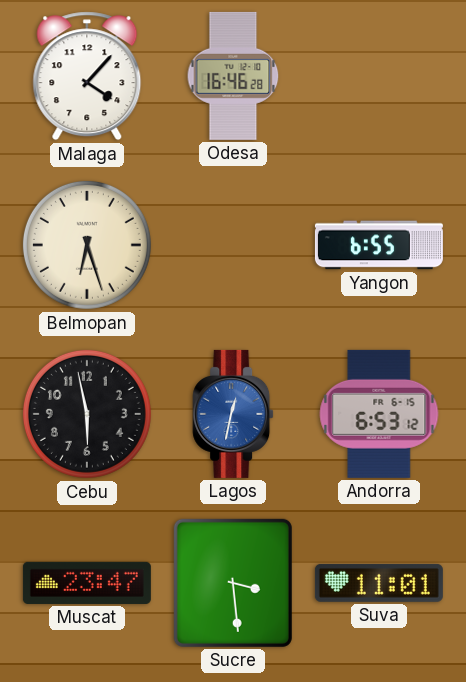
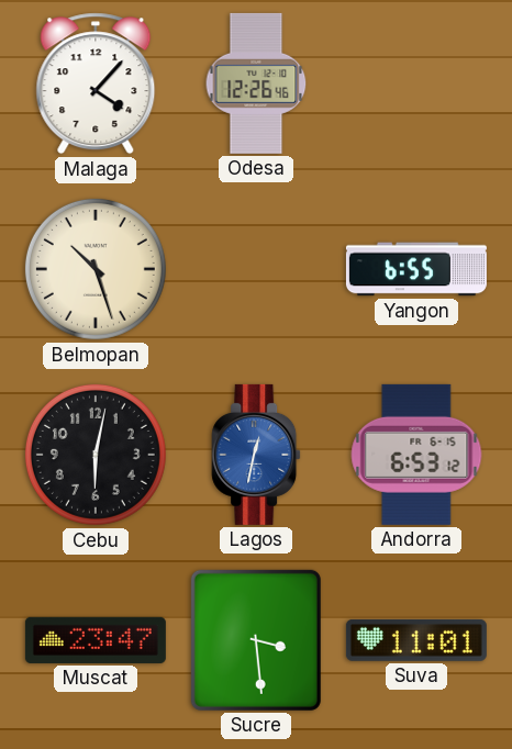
Odesa: 16:46 -> 12:26 (256, 83)
Belmopan: 6:27 -> 10:27 (96, 269)
Cebu: 5:58 -> 6:02 (96, 455)
